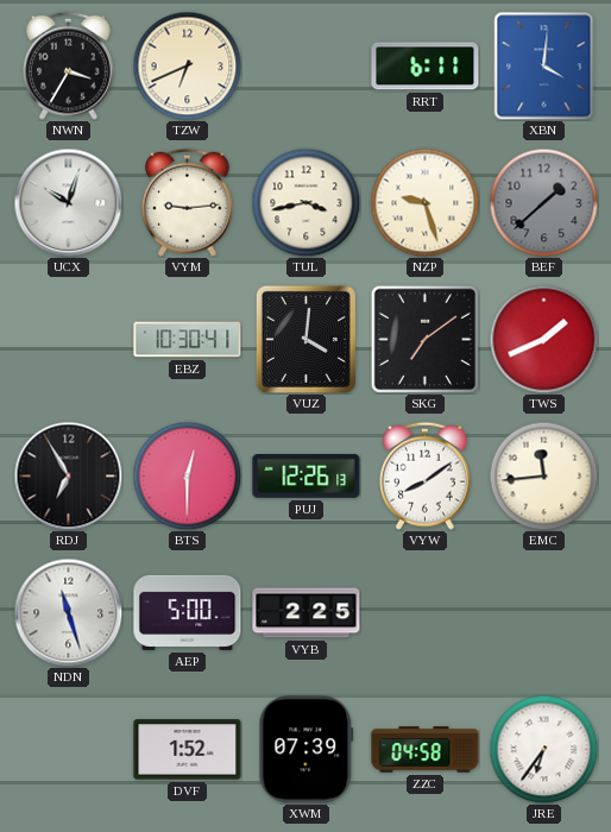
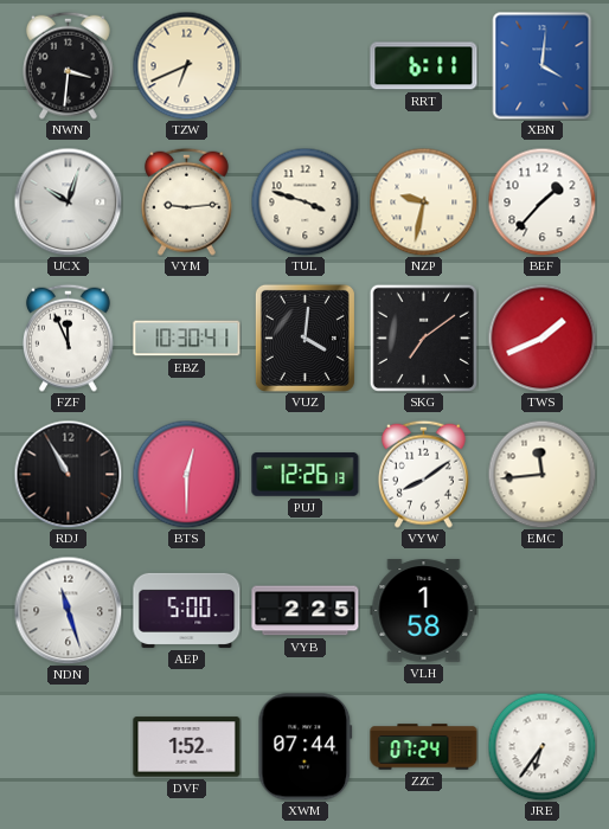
NWN: 3:35 -> 3:31 (69, 65)
TUL: 3:43 -> 3:48 (304, 201)
NZP: 9:27 -> 9:32 (423, 201)
BEF: 1:38 -> 1:37 (541, 201)
BEF dial: grey -> white (541, 201)
FZF: none -> 11:56 (69, 338)
RDJ: 6:55 -> 10:55 (68, 474)
VLH: none -> 1:58 (424, 611)
XWM: 07:39 -> 07:44 (306, 747)
ZZC: 04:58 -> 07:24 (424, 747)
